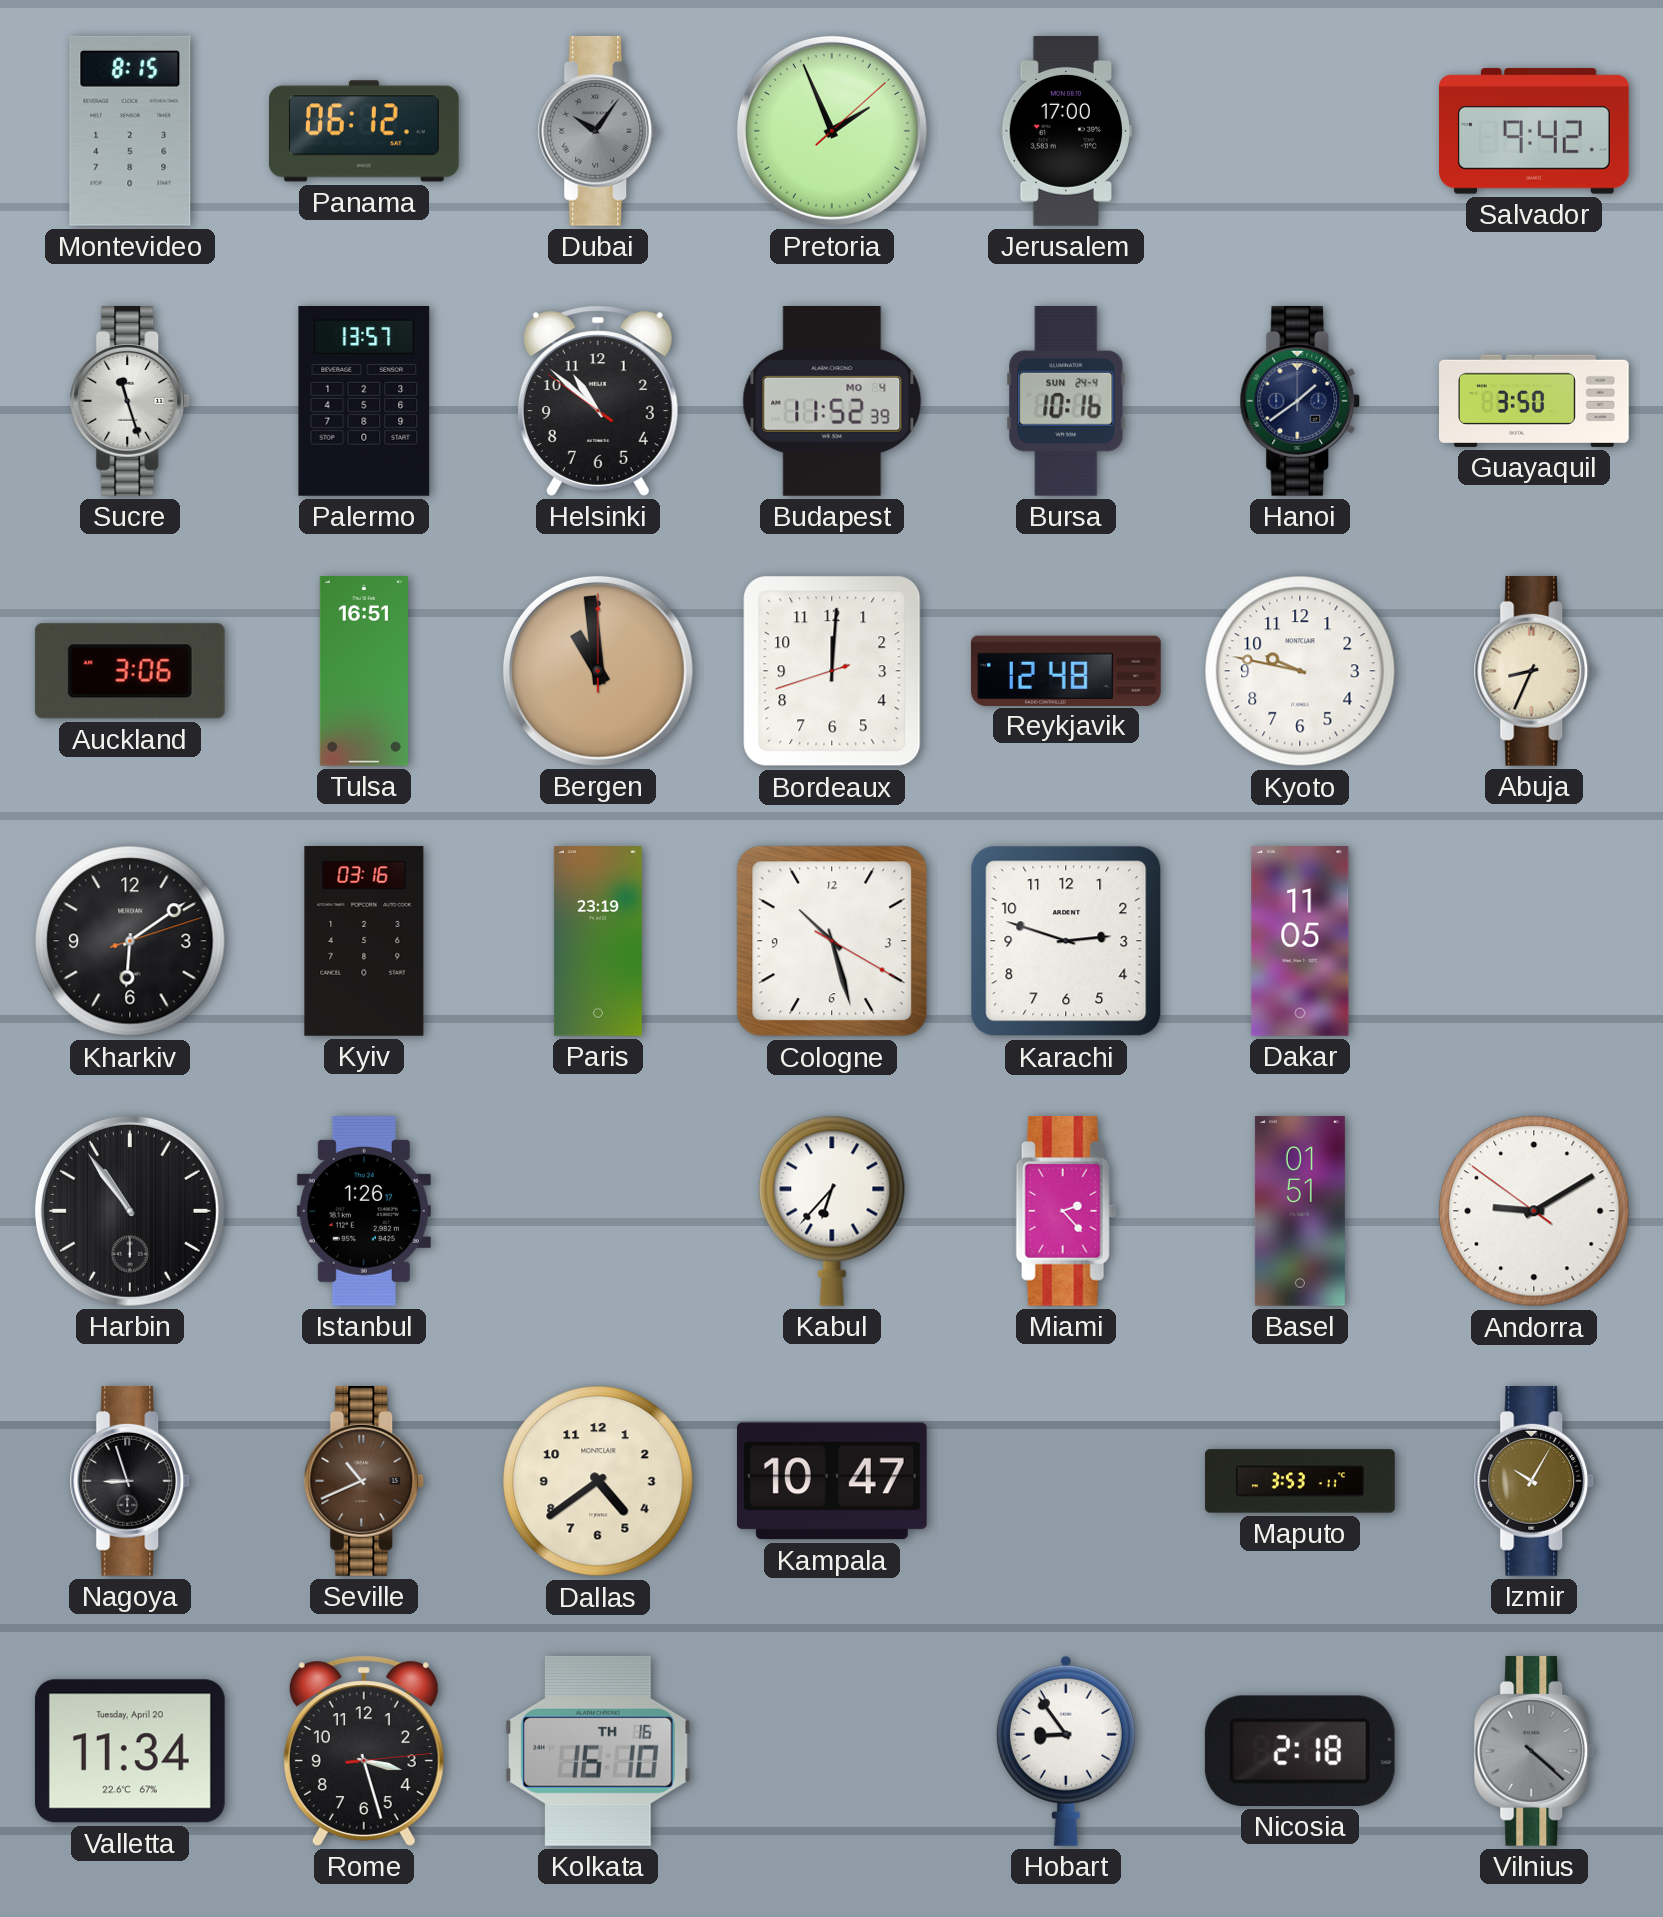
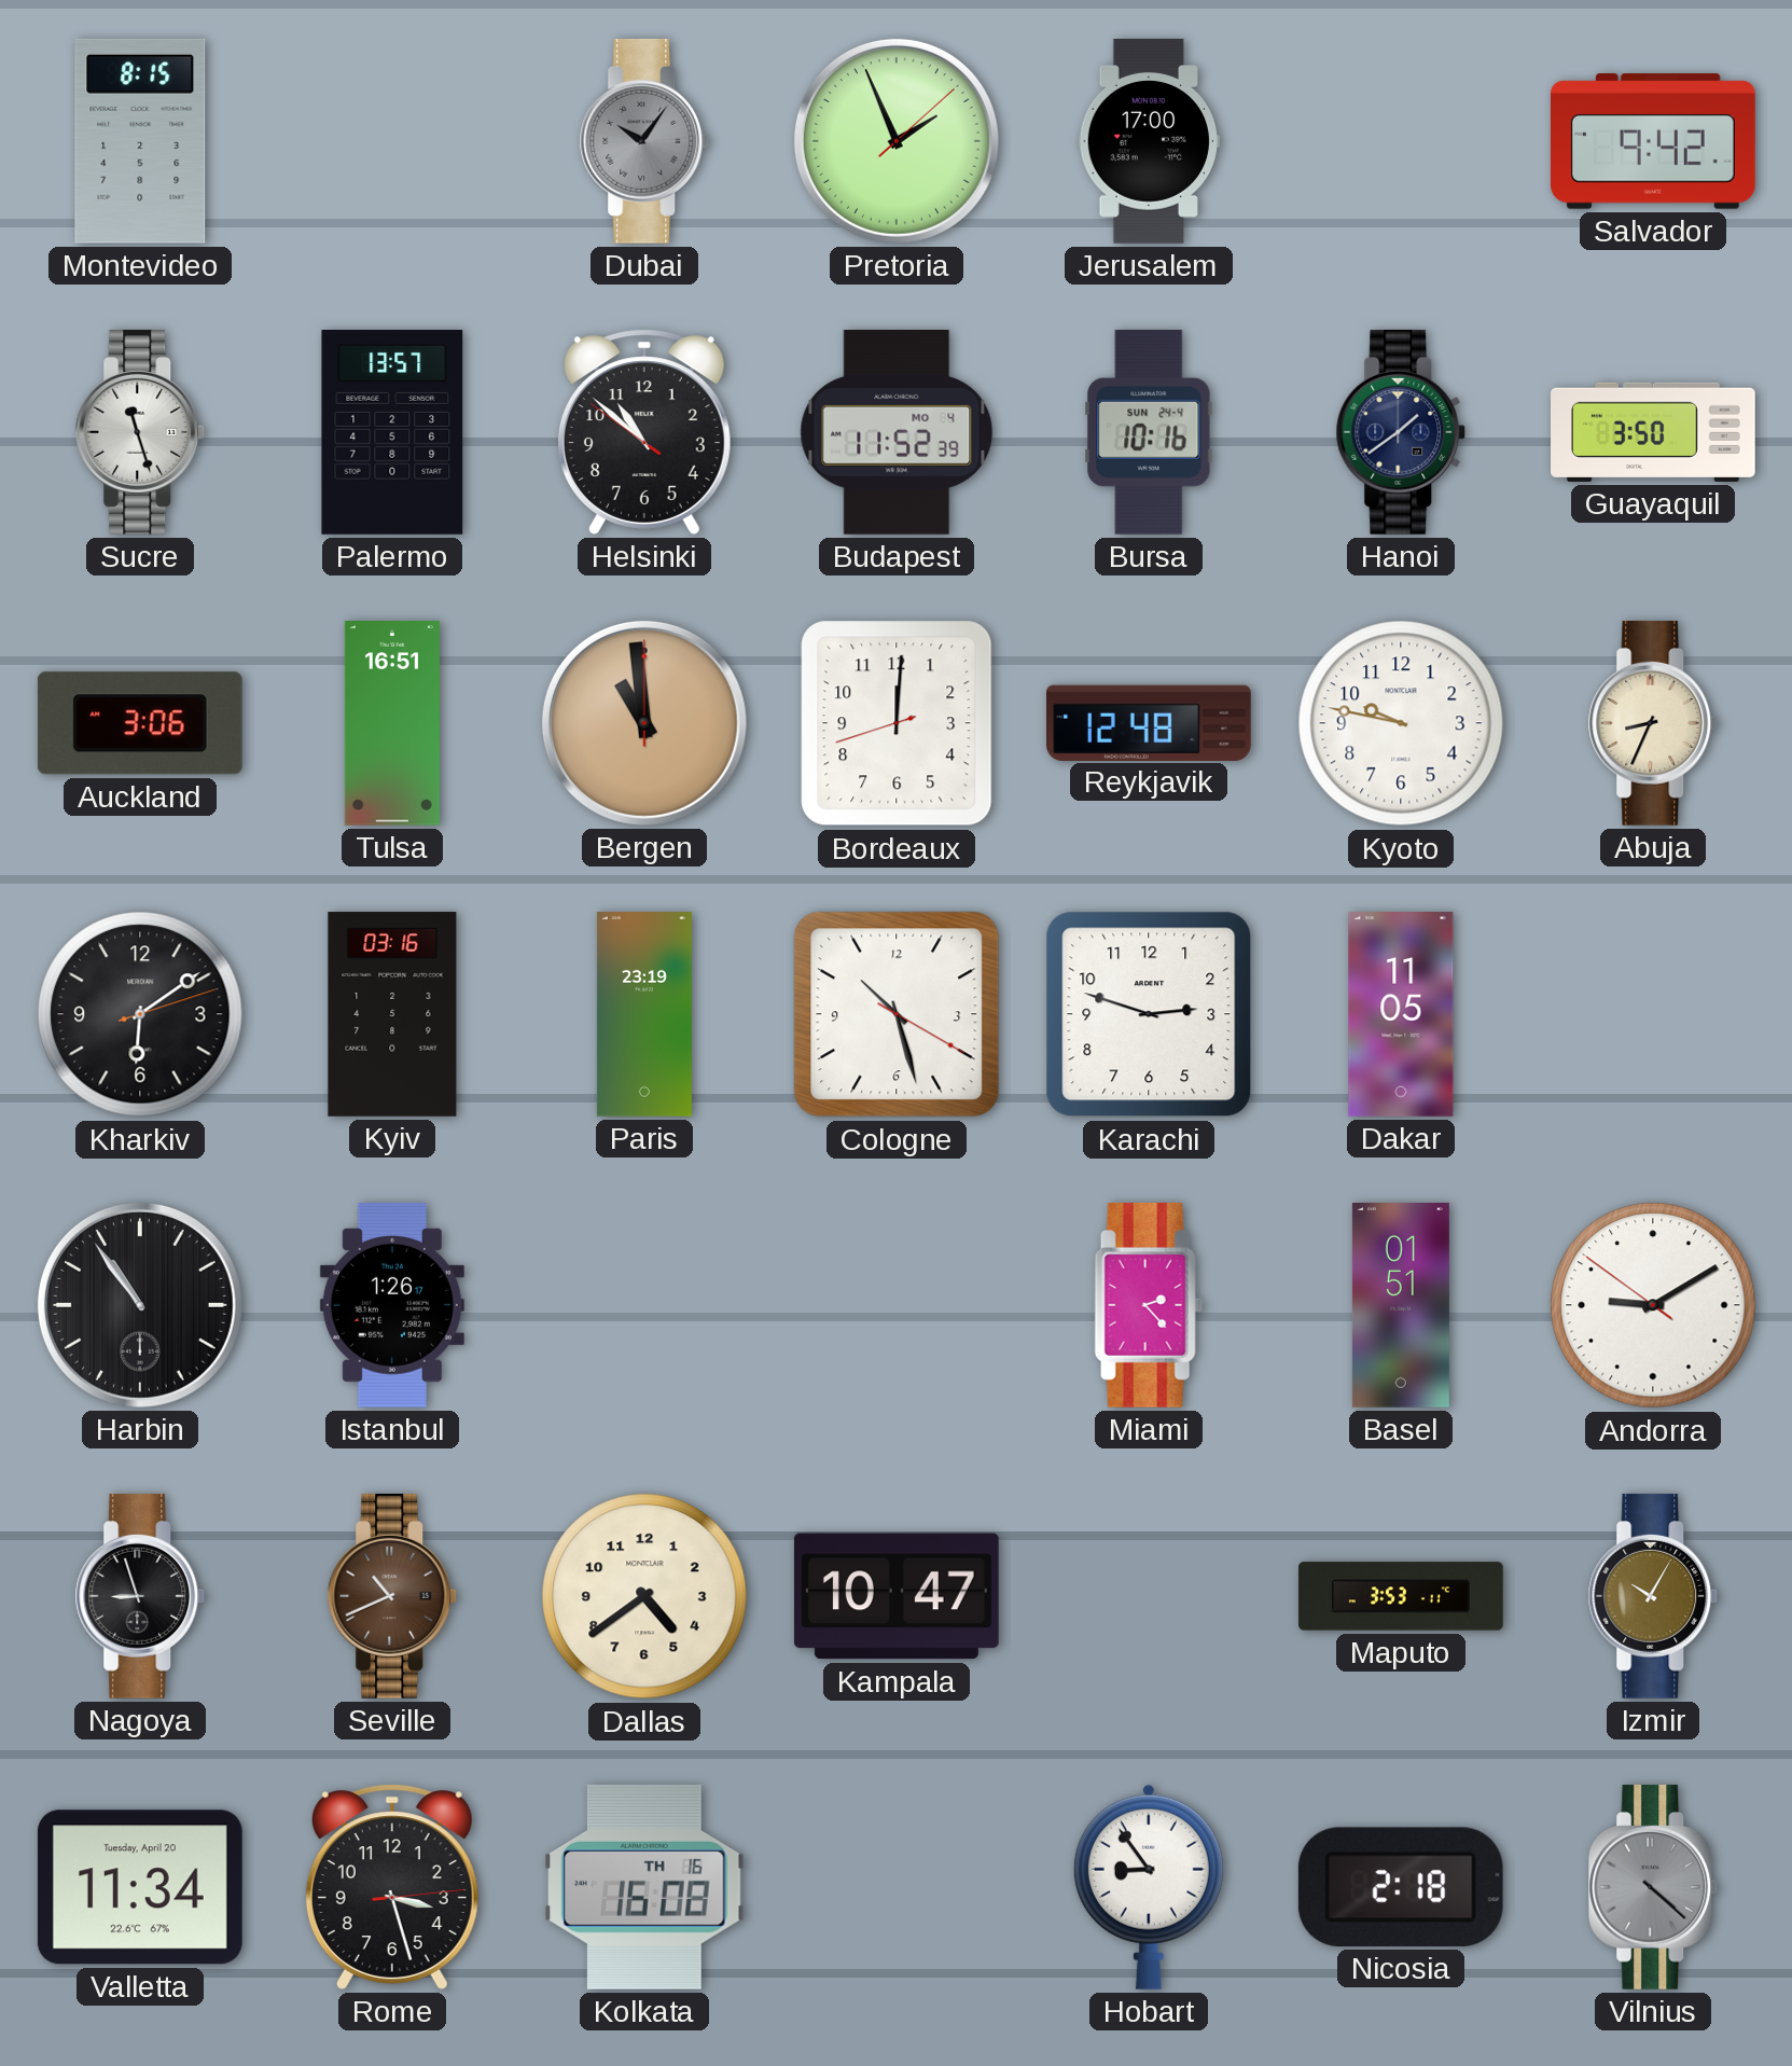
Panama: 06:12 -> none (365, 131)
Kabul: 6:37 -> none (832, 1211)
Kolkata: 16:10 -> 16:08 (645, 1887)
